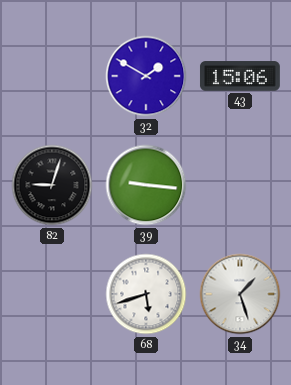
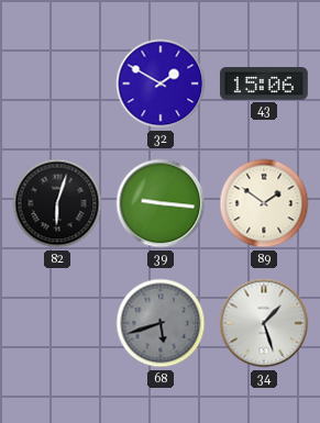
82: 9:03 -> 6:03 (57, 203)
89: none -> 1:51 (264, 203)
68 dial: white -> grey (161, 323)
